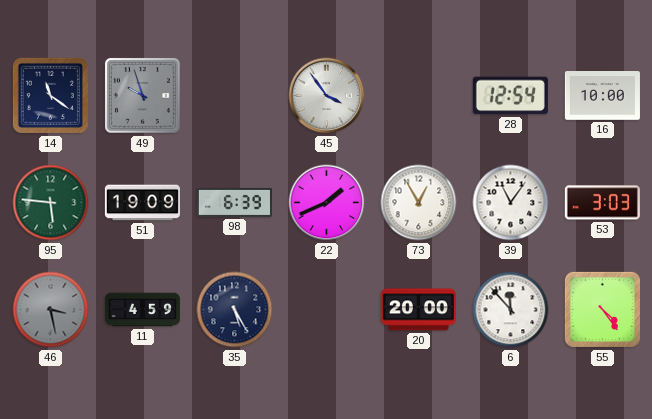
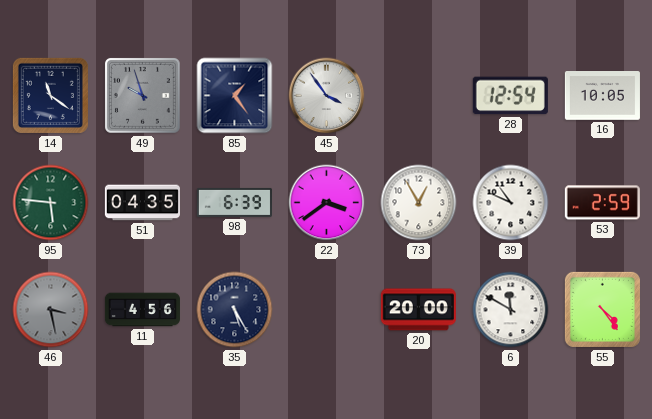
85: none -> 1:24 (235, 96)
16: 10:00 -> 10:05 (602, 96)
51: 19:09 -> 04:35 (142, 203)
22: 1:41 -> 3:39 (327, 203)
39: 11:06 -> 10:49 (511, 203)
53: 3:03 -> 2:59 (602, 203)
11: 4:59 -> 4:56 (142, 310)
6: 11:53 -> 11:50 (511, 310)
